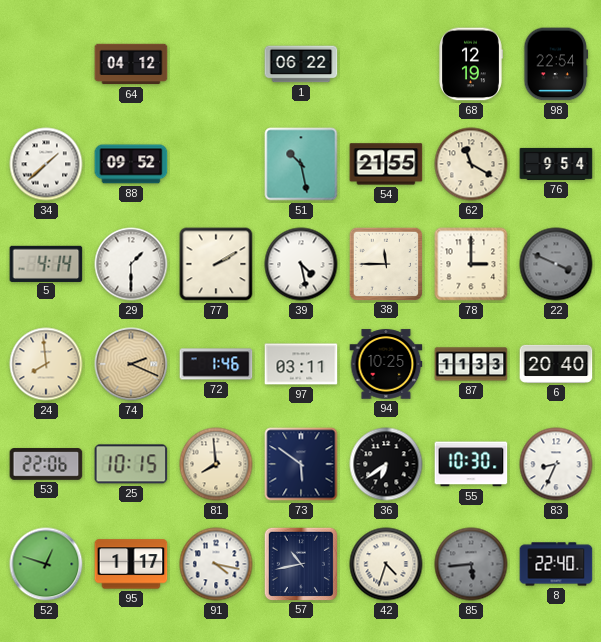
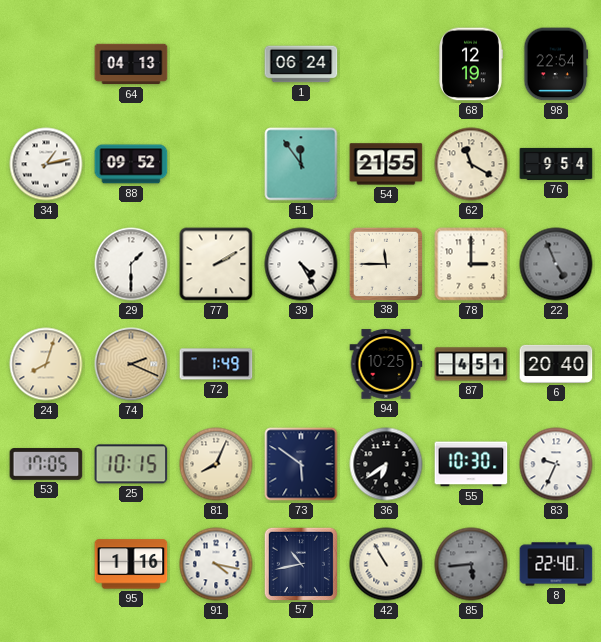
64: 04:12 -> 04:13 (131, 64)
1: 06:22 -> 06:24 (301, 64)
34: 1:38 -> 1:13 (46, 164)
51: 10:28 -> 11:54 (301, 164)
5: 4:14 -> none (46, 263)
39: 4:28 -> 4:25 (301, 264)
22: 3:49 -> 4:56 (556, 264)
24: 7:59 -> 8:03 (46, 364)
72: 1:46 -> 1:49 (216, 364)
97: 03:11 -> none (301, 364)
87: 11:33 -> 4:51 (471, 364)
53: 22:06 -> 17:05 (46, 464)
81: 7:59 -> 8:04 (216, 464)
83: 8:34 -> 9:34 (556, 464)
52: 12:48 -> none (46, 564)
95: 1:17 -> 1:16 (131, 564)
42: 4:33 -> 10:55 (386, 564)
